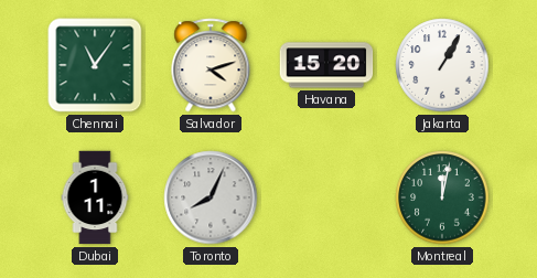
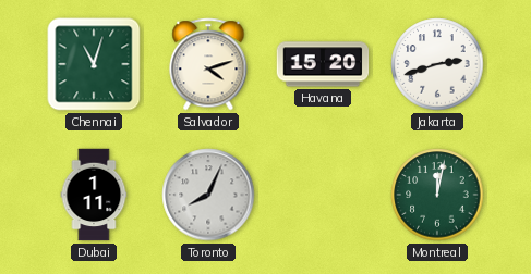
Chennai: 11:06 -> 11:03 (94, 64)
Jakarta: 1:05 -> 2:42 (437, 64)
